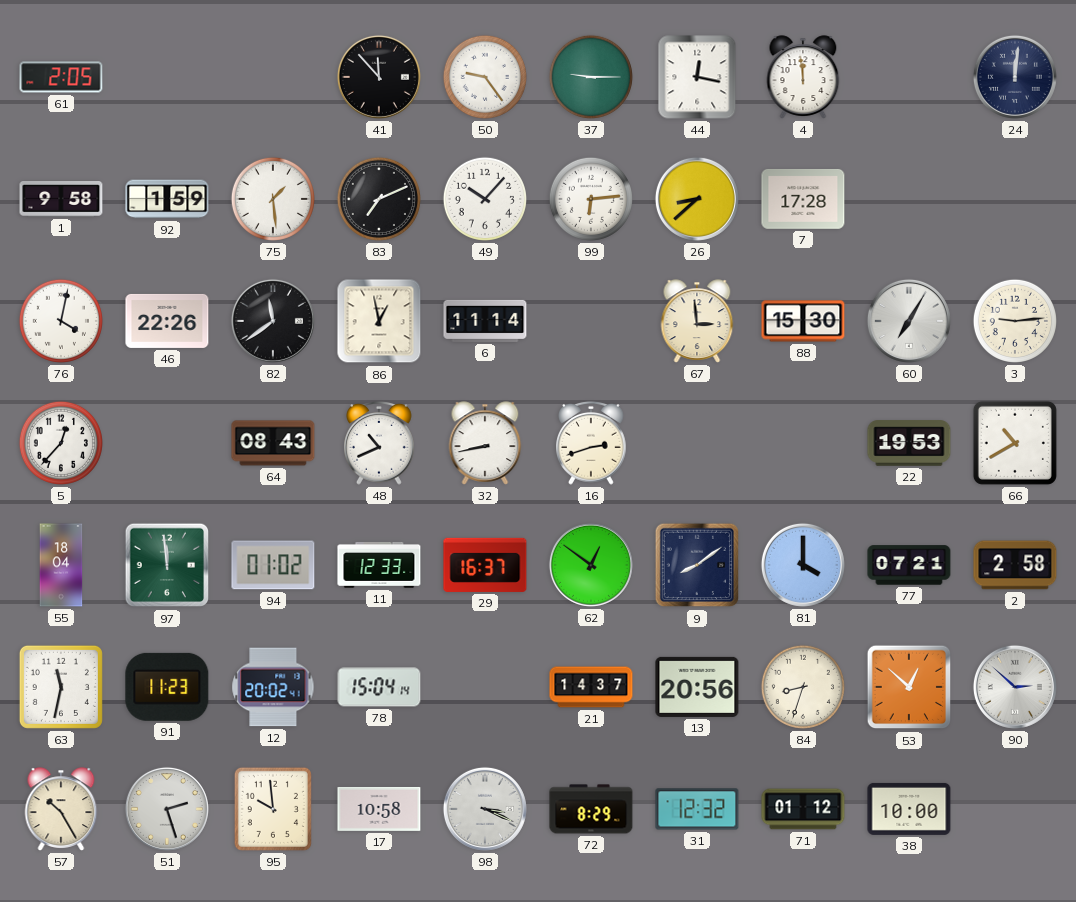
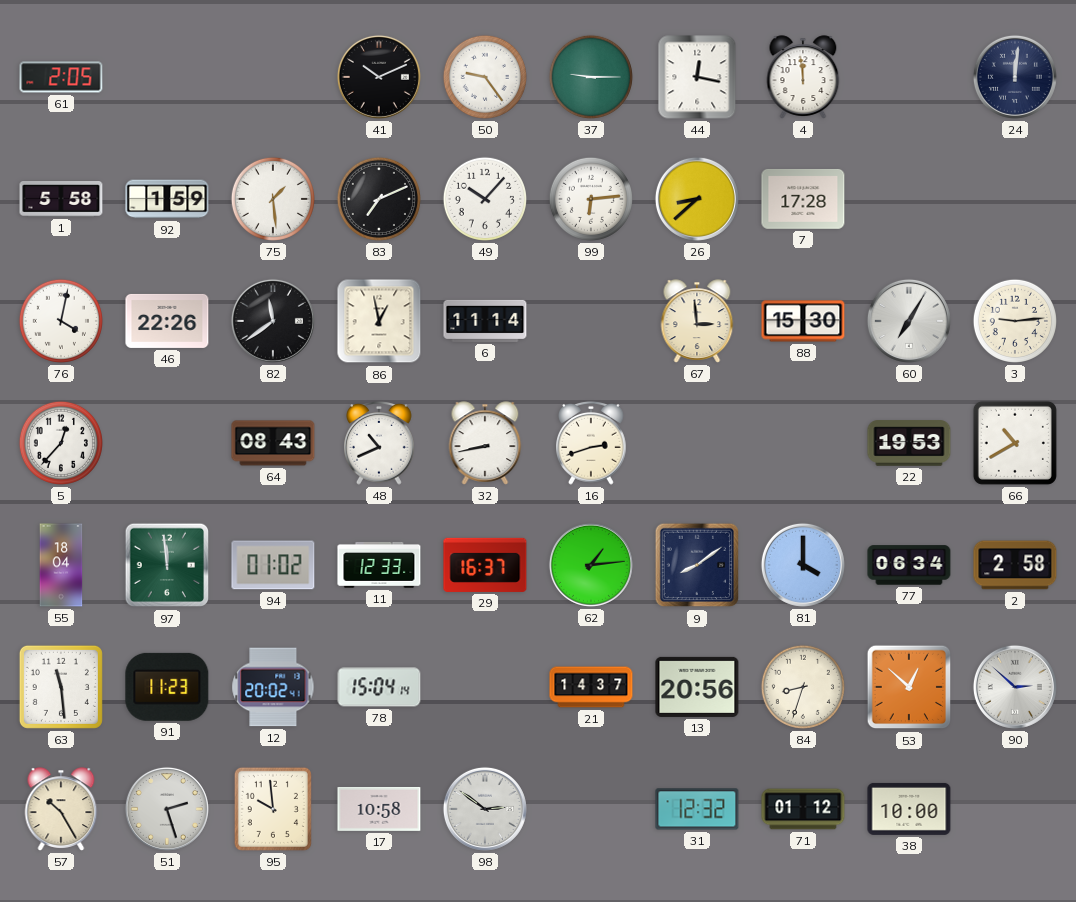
41: 11:53 -> 10:11 (379, 77)
1: 9:58 -> 5:58 (61, 200)
62: 12:51 -> 1:14 (591, 565)
77: 07:21 -> 06:34 (909, 565)
63: 11:32 -> 11:29 (61, 687)
98: 3:19 -> 2:51 (485, 809)
72: 8:29 -> none (591, 809)
